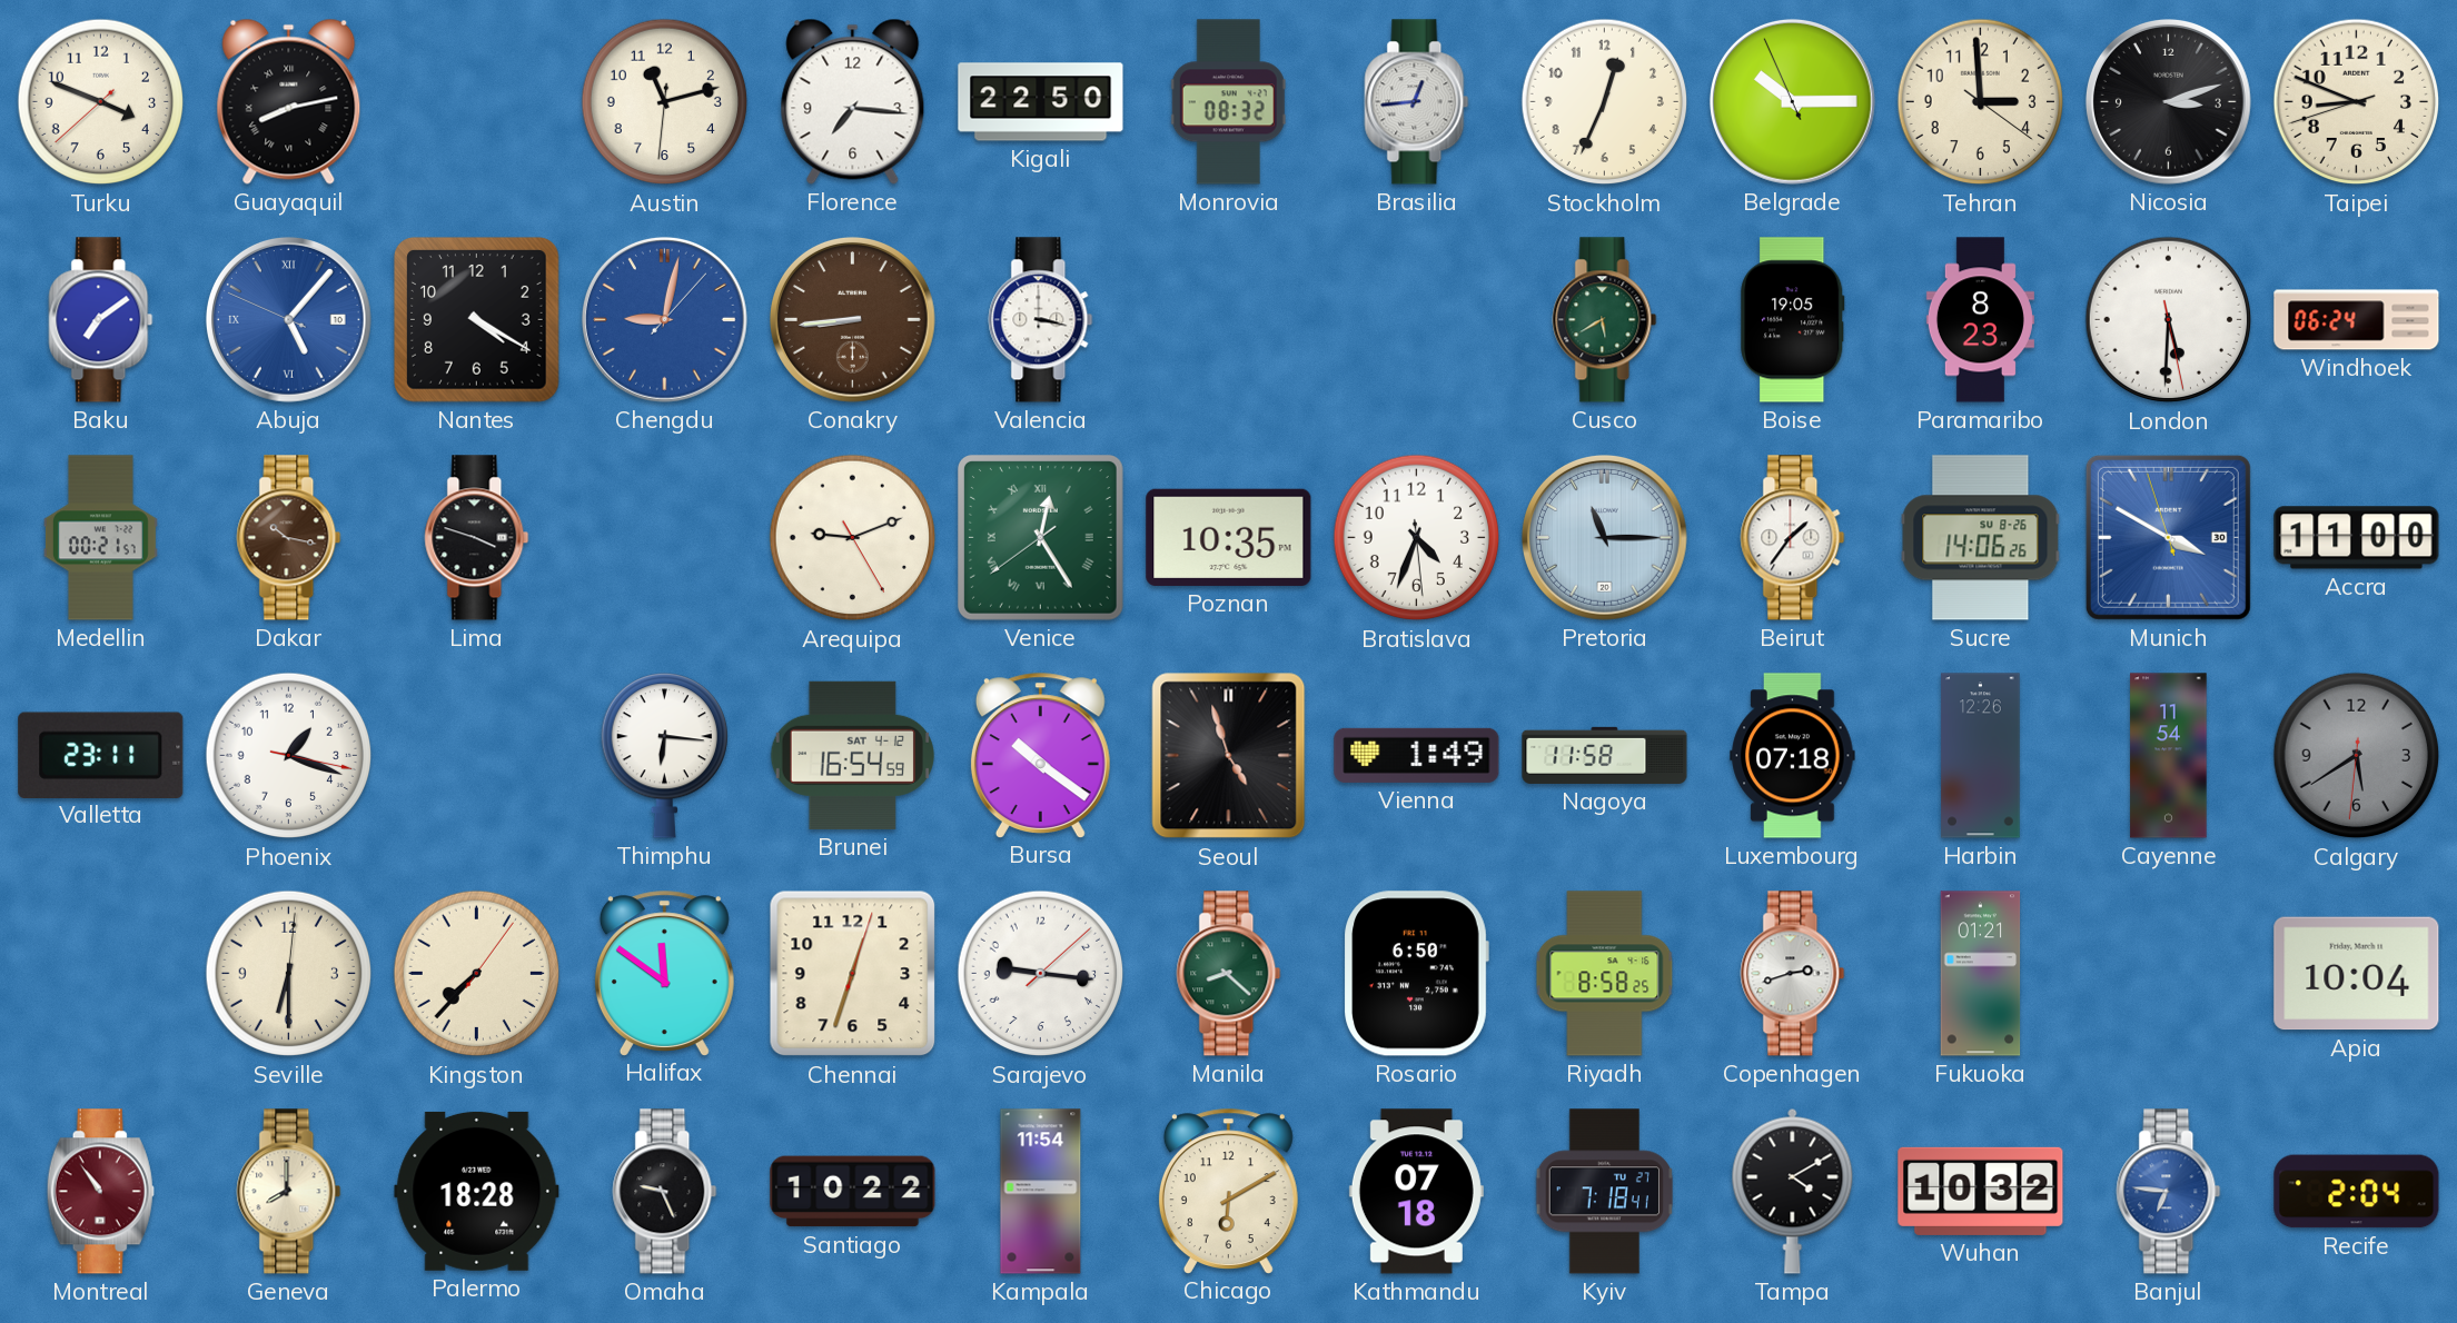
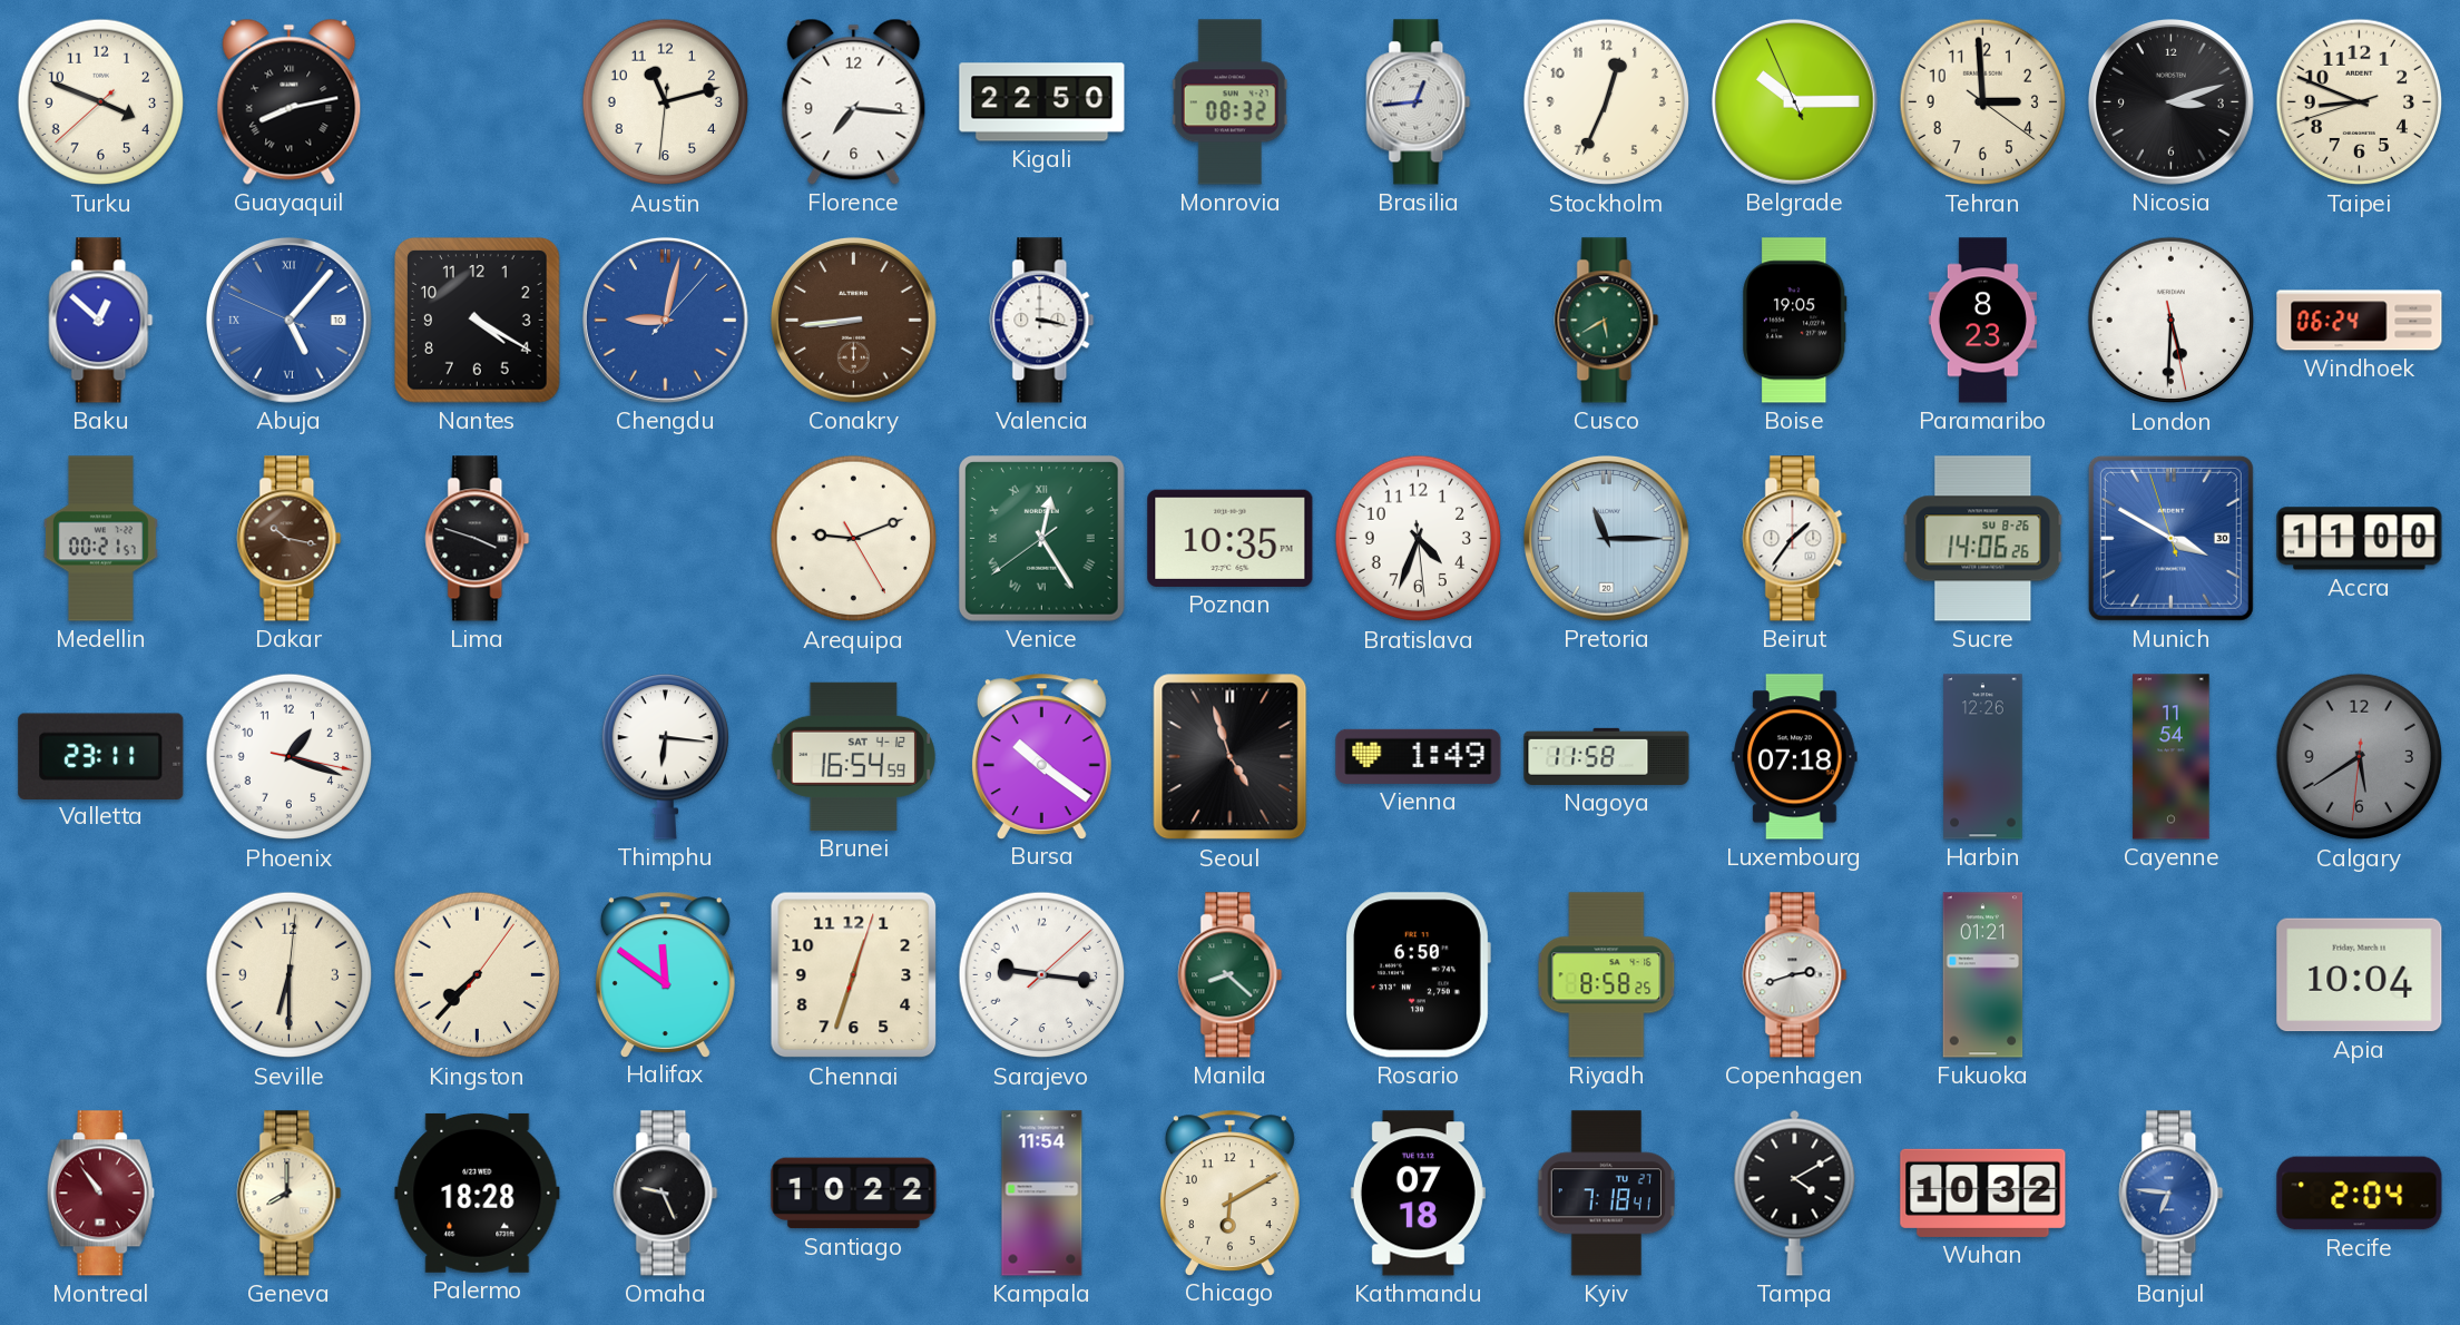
Baku: 7:09 -> 12:52 (101, 321)
